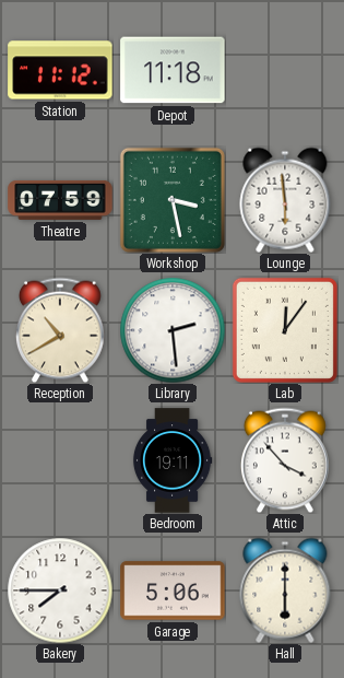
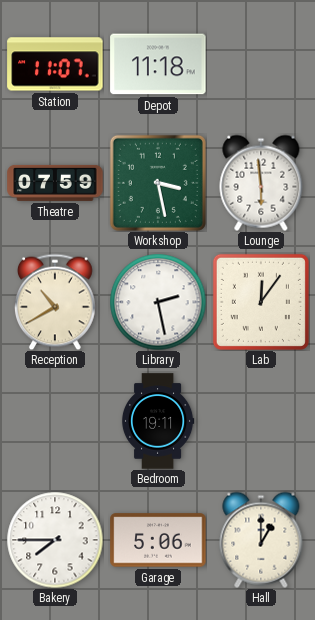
Station: 11:12 -> 11:07 (55, 64)
Library: 2:29 -> 2:28 (158, 302)
Attic: 3:53 -> none (285, 460)
Hall: 6:00 -> 1:00 (261, 540)
